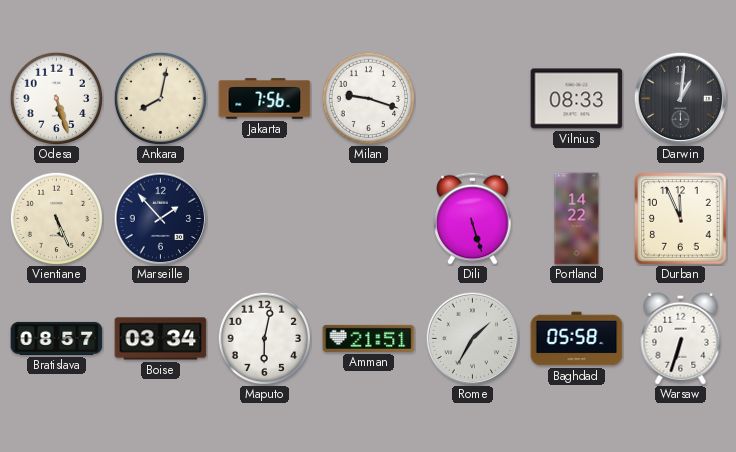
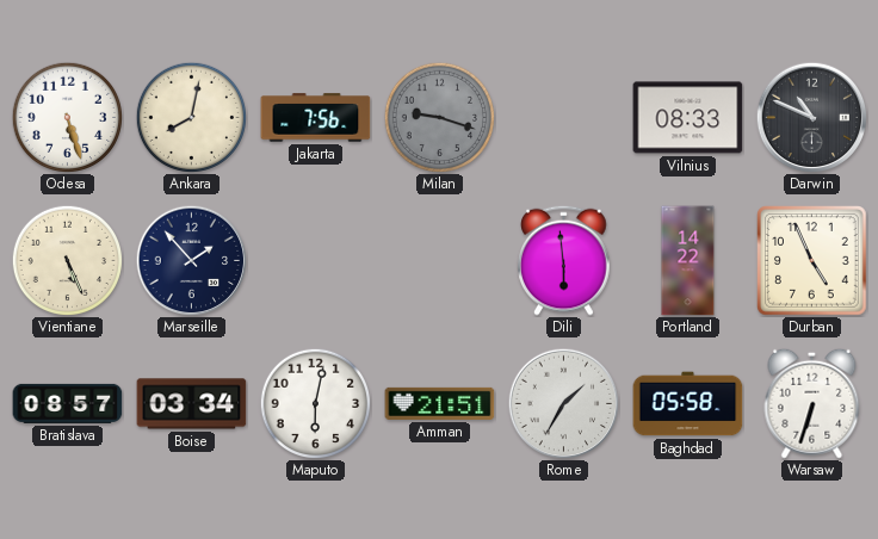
Milan dial: white -> grey (439, 117)
Darwin: 1:01 -> 10:49 (811, 117)
Dili: 5:27 -> 5:59 (564, 260)
Durban: 11:56 -> 4:56 (812, 261)
